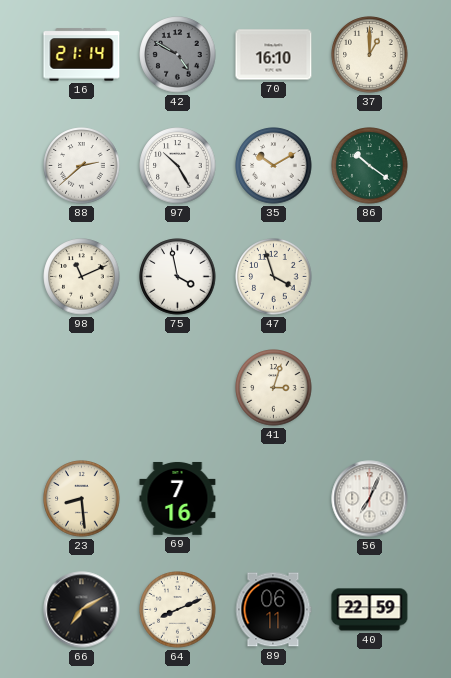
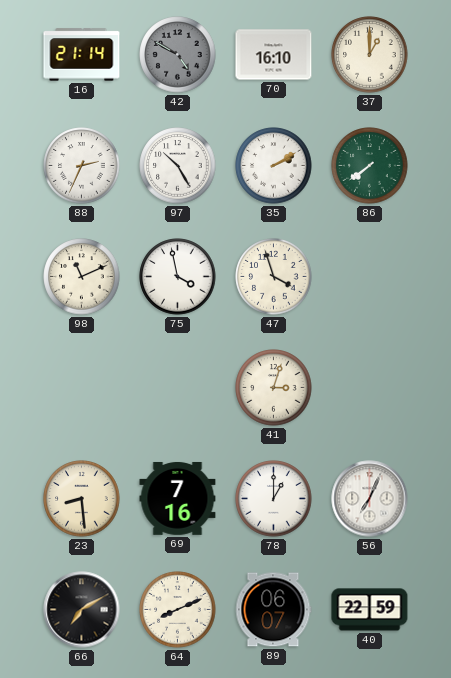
88: 2:38 -> 2:34 (82, 166)
35: 10:10 -> 2:10 (274, 166)
86: 10:21 -> 7:39 (370, 166)
78: none -> 1:00 (274, 499)
89: 06:11 -> 06:07 (273, 610)
